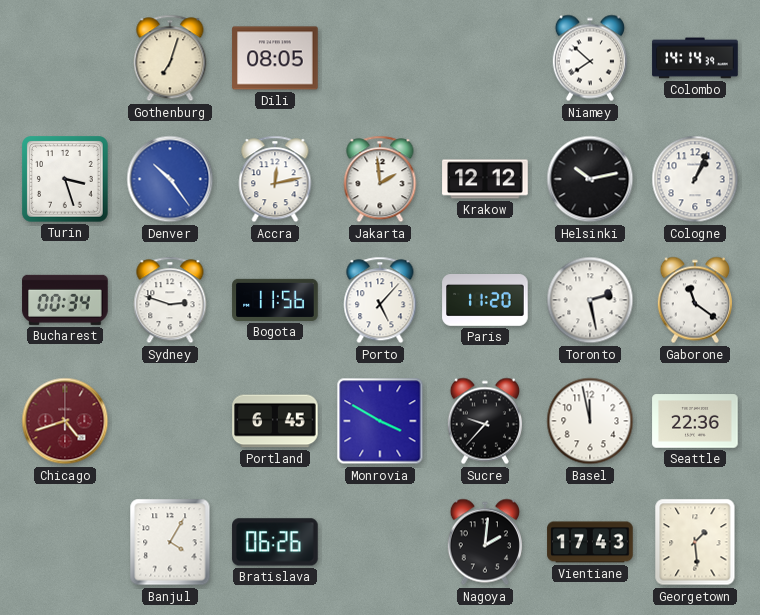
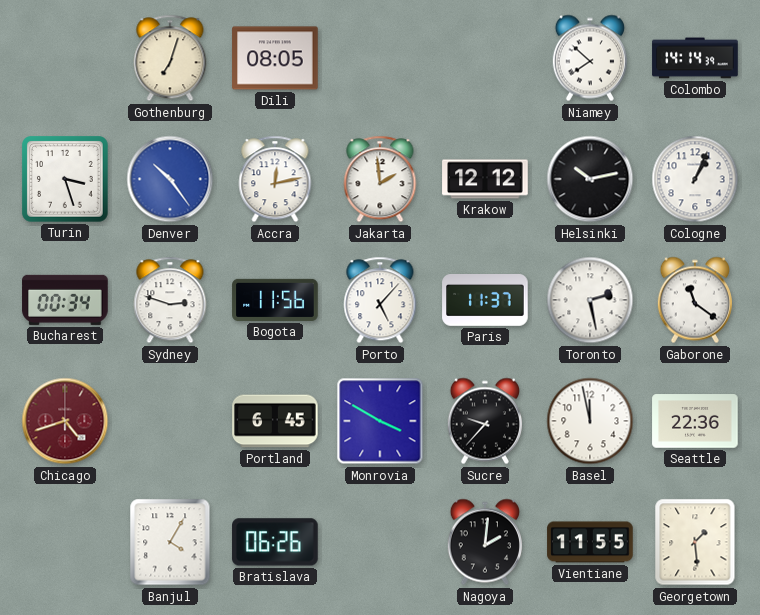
Paris: 11:20 -> 11:37 (485, 301)
Vientiane: 17:43 -> 11:55 (590, 542)
